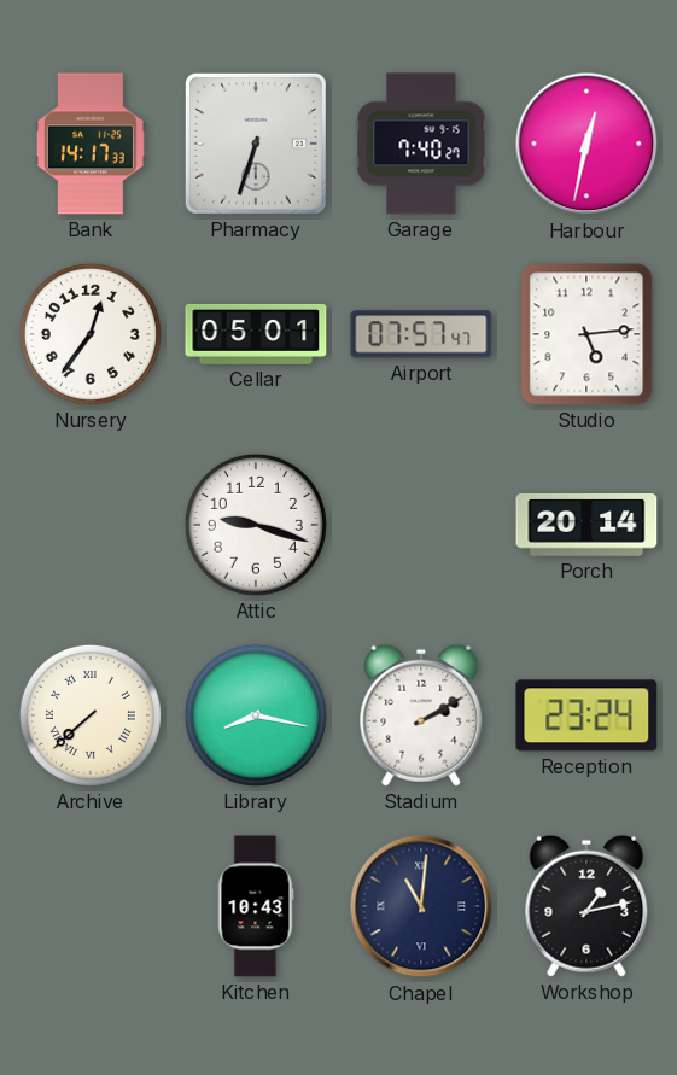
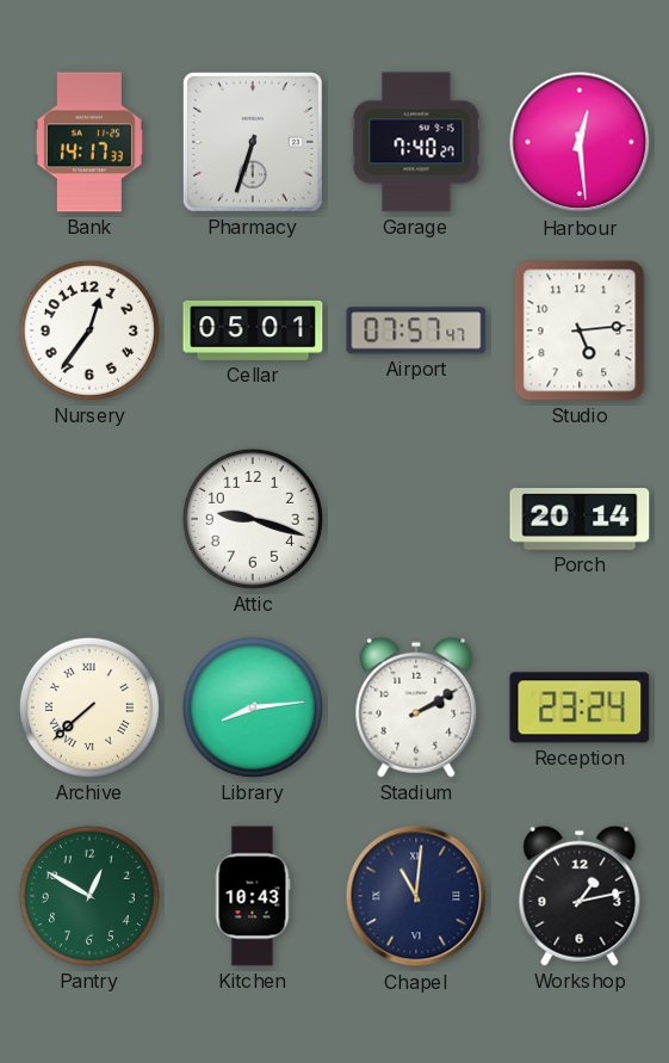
Harbour: 12:32 -> 12:29 (580, 142)
Library: 8:17 -> 8:14 (253, 707)
Pantry: none -> 12:50 (89, 896)
